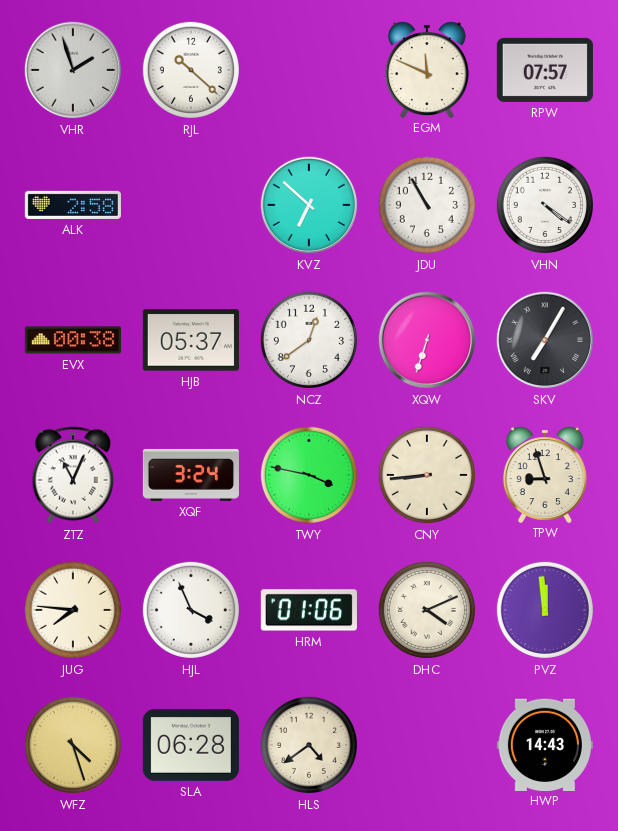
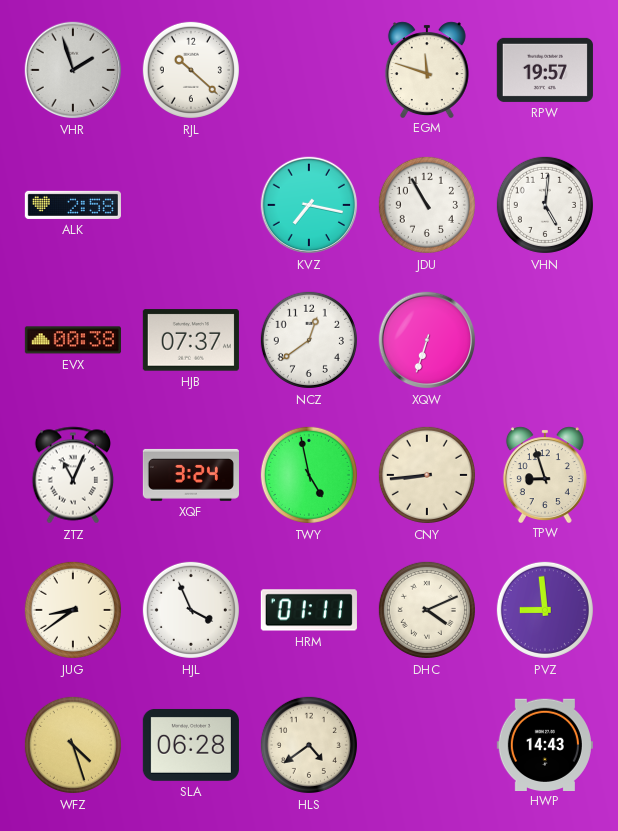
EGM: 11:49 -> 11:48 (427, 69)
RPW: 07:57 -> 19:57 (545, 70)
KVZ: 6:52 -> 7:17 (309, 205)
VHN: 4:21 -> 5:01 (545, 205)
HJB: 05:37 -> 07:37 (191, 340)
SKV: 7:05 -> none (545, 340)
TWY: 3:47 -> 4:58 (309, 475)
JUG: 7:46 -> 8:39 (73, 610)
HRM: 01:06 -> 01:11 (309, 610)
PVZ: 11:59 -> 8:59 (545, 610)
